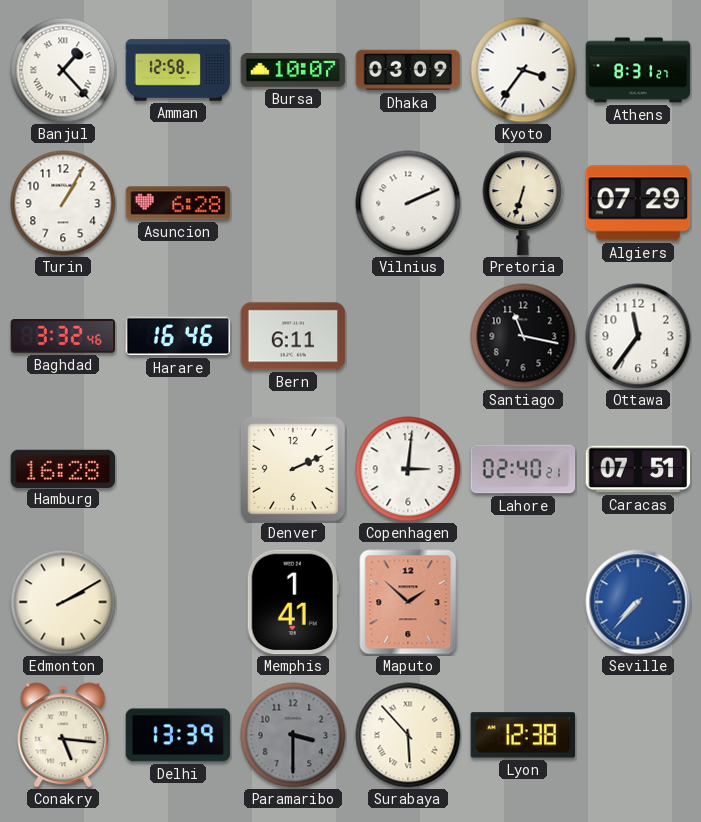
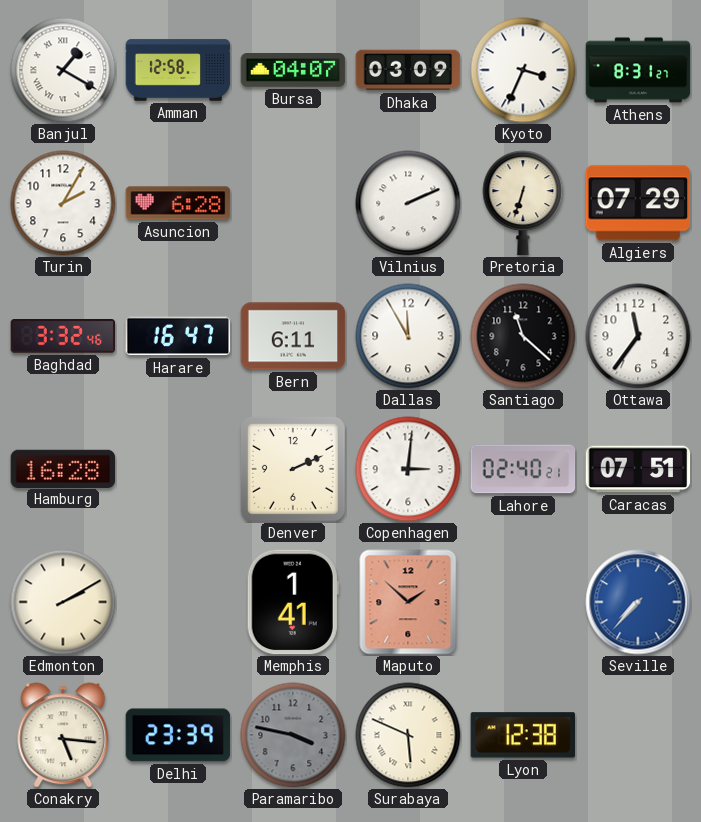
Banjul: 1:23 -> 1:20 (63, 70)
Bursa: 10:07 -> 04:07 (293, 70)
Kyoto: 3:36 -> 3:34 (523, 70)
Turin: 1:05 -> 2:05 (63, 203)
Harare: 16:46 -> 16:47 (178, 336)
Dallas: none -> 11:55 (408, 336)
Santiago: 11:17 -> 11:22 (523, 336)
Delhi: 13:39 -> 23:39 (178, 735)
Paramaribo: 3:30 -> 3:47 (293, 735)
Surabaya: 5:53 -> 5:49 (408, 735)
